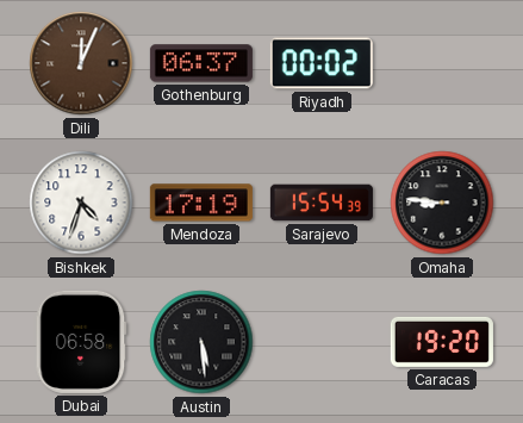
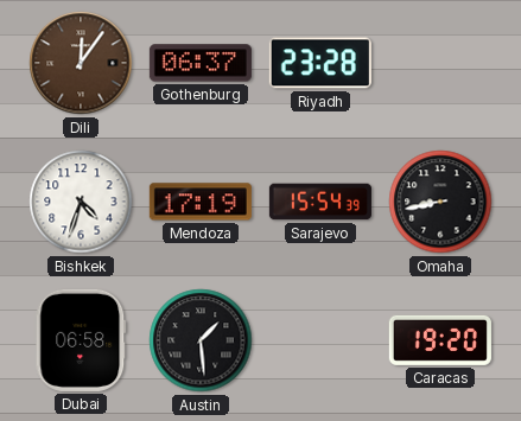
Dili: 12:04 -> 12:06 (81, 63)
Riyadh: 00:02 -> 23:28 (320, 63)
Omaha: 8:46 -> 8:43 (440, 202)
Austin: 5:29 -> 1:29 (201, 340)
